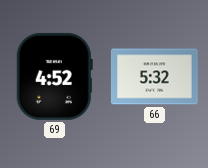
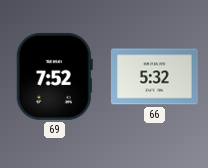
69: 4:52 -> 7:52 (54, 76)
